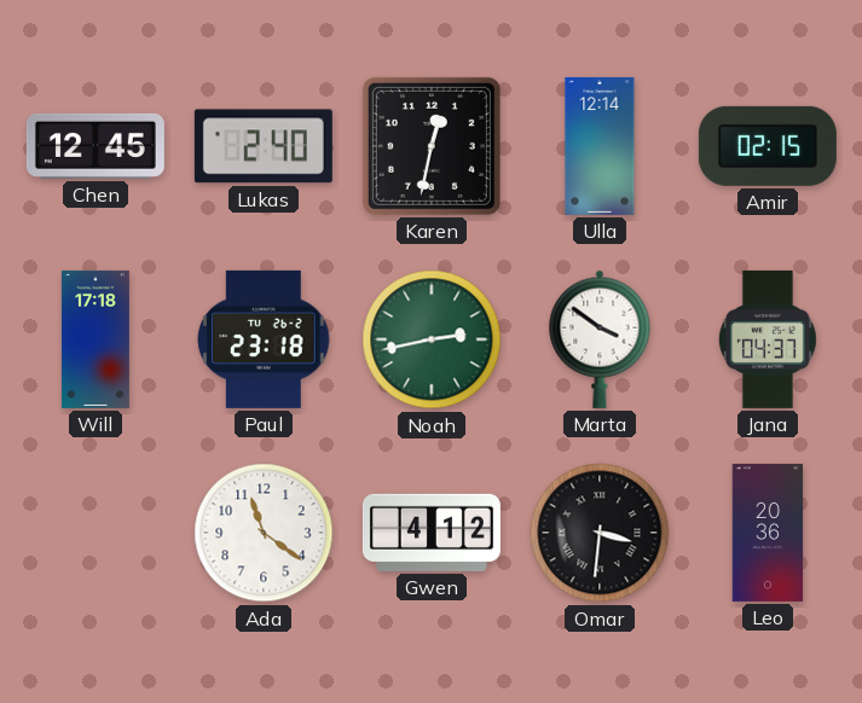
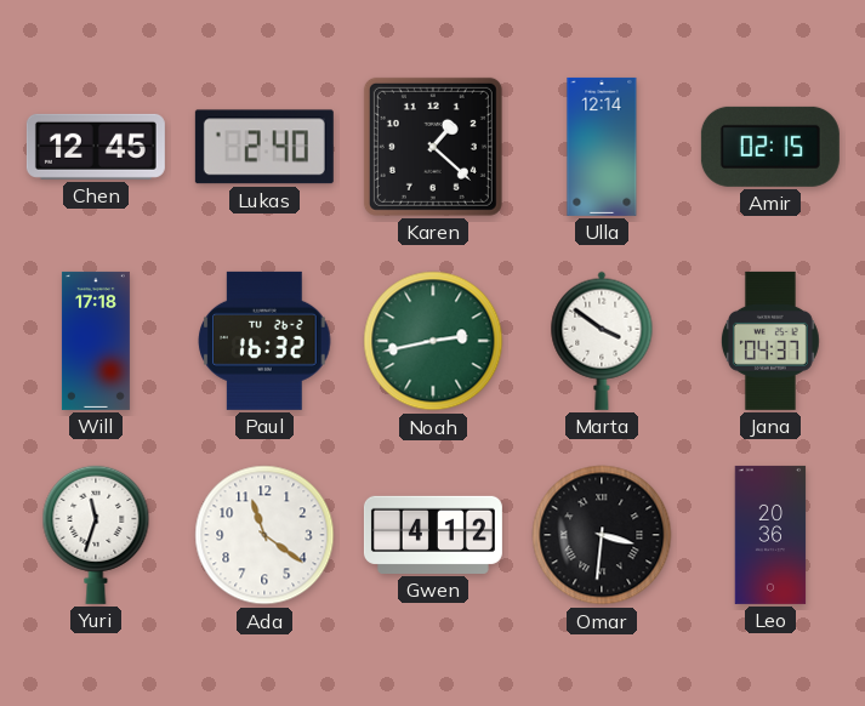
Karen: 12:32 -> 1:22 (433, 147)
Paul: 23:18 -> 16:32 (264, 341)
Yuri: none -> 11:33 (96, 535)
